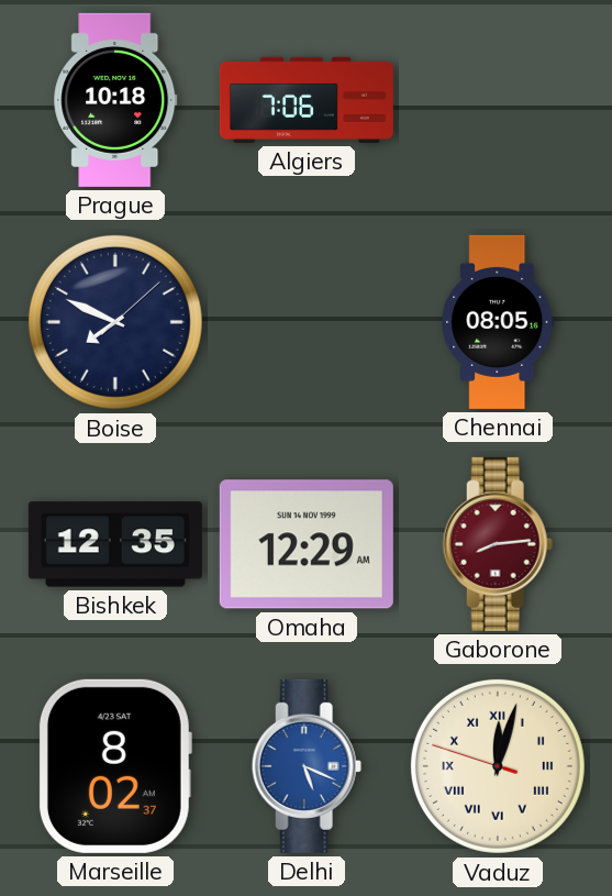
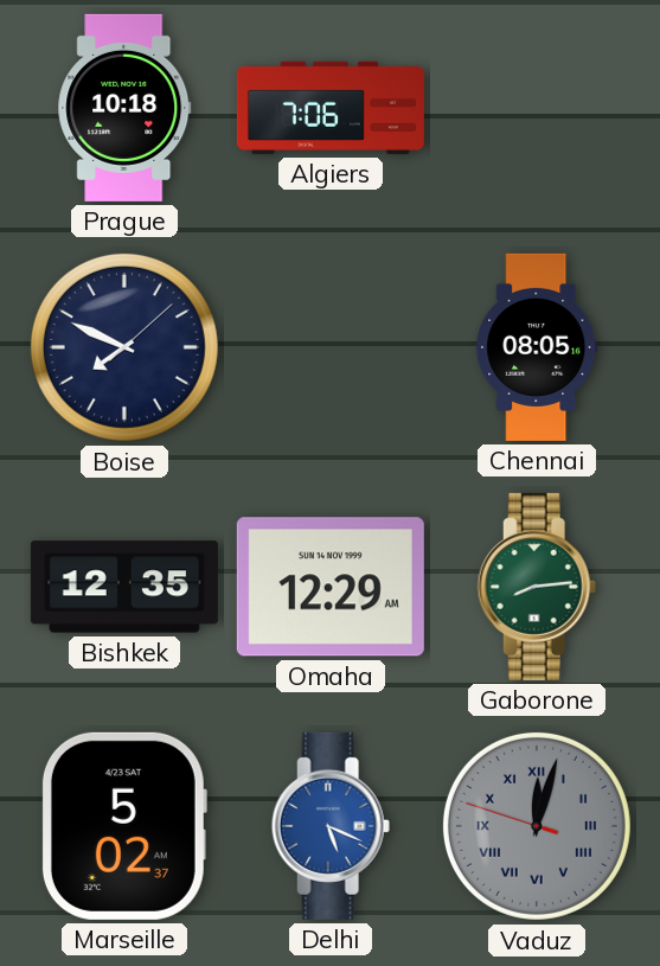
Gaborone dial: burgundy -> green (537, 587)
Marseille: 8:02 -> 5:02 (123, 826)
Vaduz dial: cream -> grey (537, 826)
